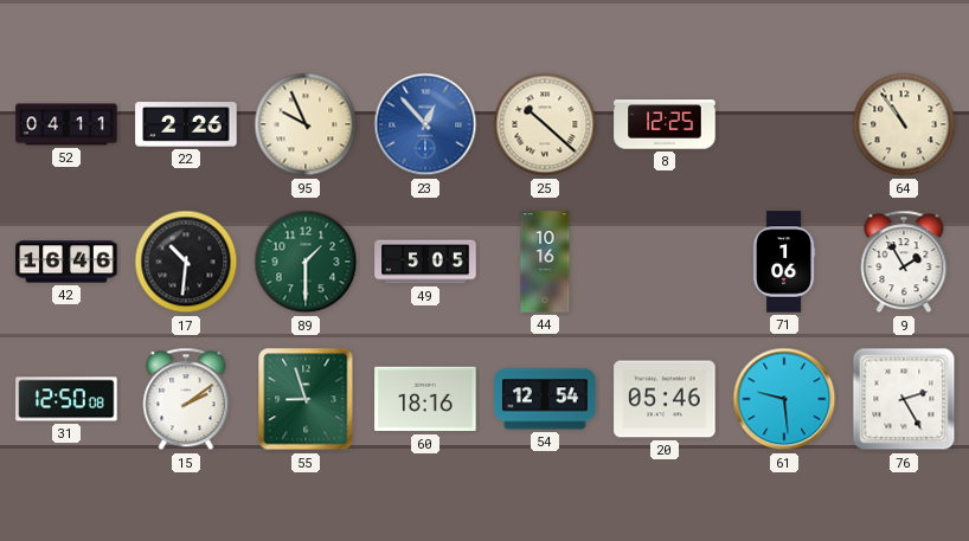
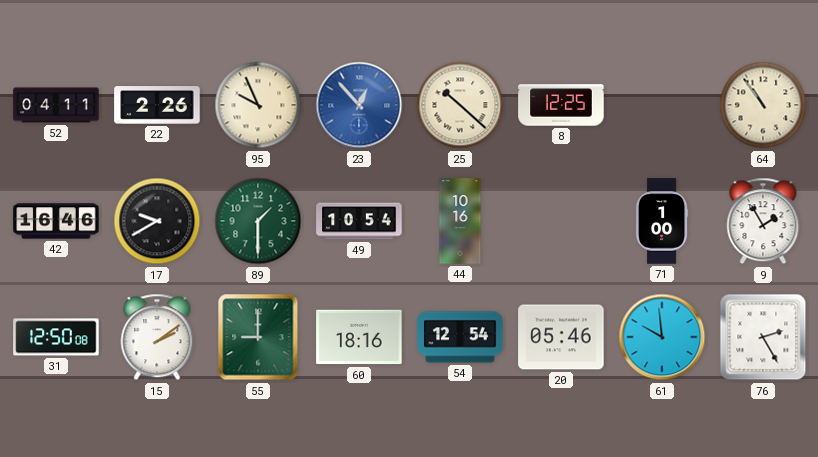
17: 10:31 -> 9:40 (157, 221)
49: 5:05 -> 10:54 (359, 221)
71: 1:06 -> 1:00 (662, 221)
55: 8:57 -> 9:00 (258, 337)
61: 9:29 -> 9:59 (662, 337)
